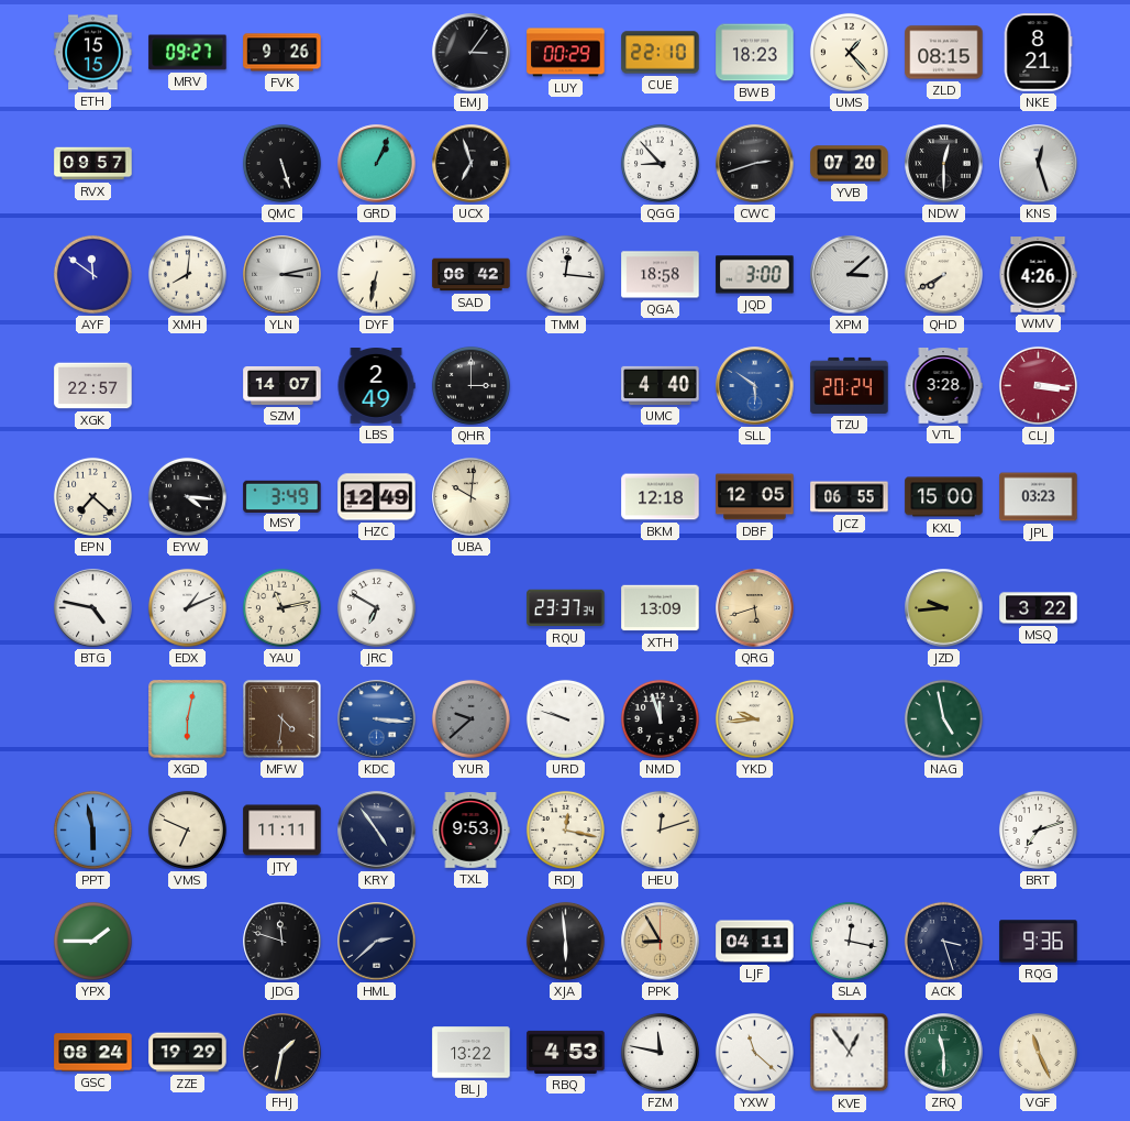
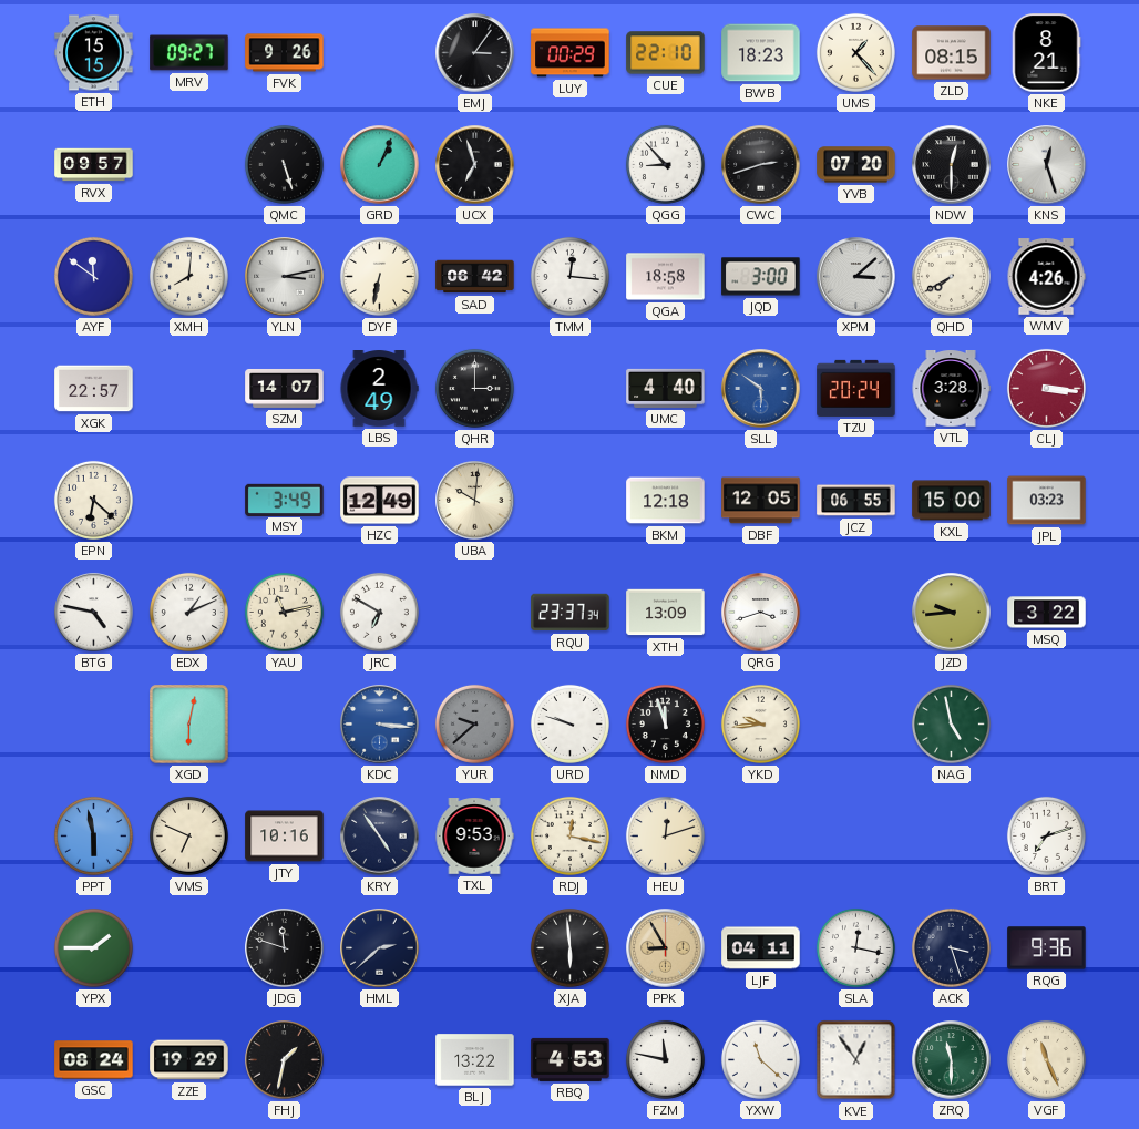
EPN: 7:22 -> 6:22 (93, 500)
EYW: 4:16 -> none (187, 496)
QRG: 5:42 -> 3:42 (761, 613)
QRG dial: champagne -> white (761, 613)
MFW: 4:31 -> none (282, 719)
JTY: 11:11 -> 10:16 (285, 837)
